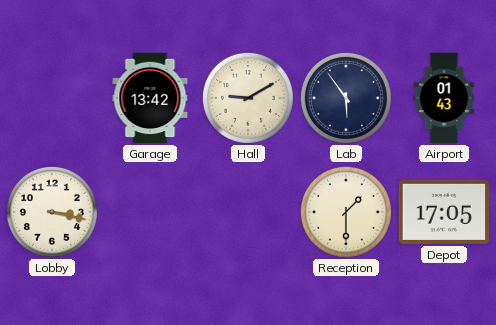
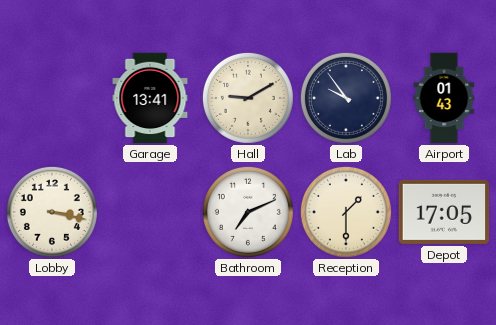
Garage: 13:42 -> 13:41 (150, 98)
Lab: 5:54 -> 9:54 (346, 98)
Bathroom: none -> 7:11 (248, 212)
